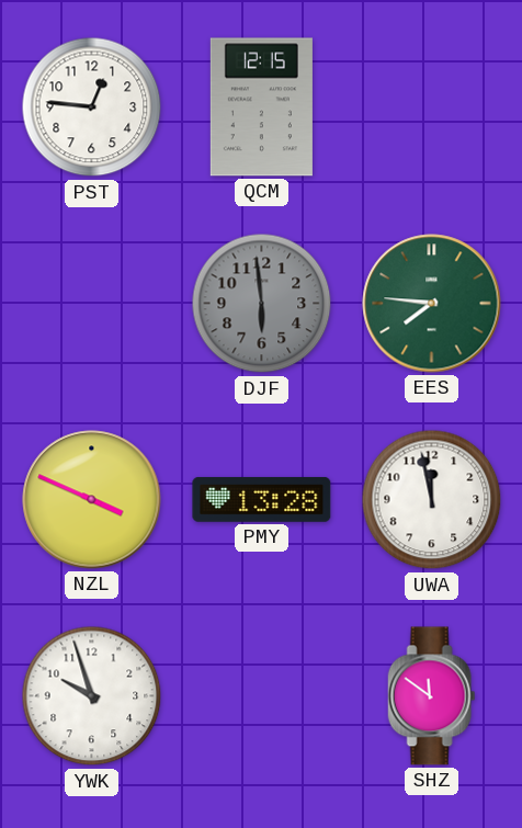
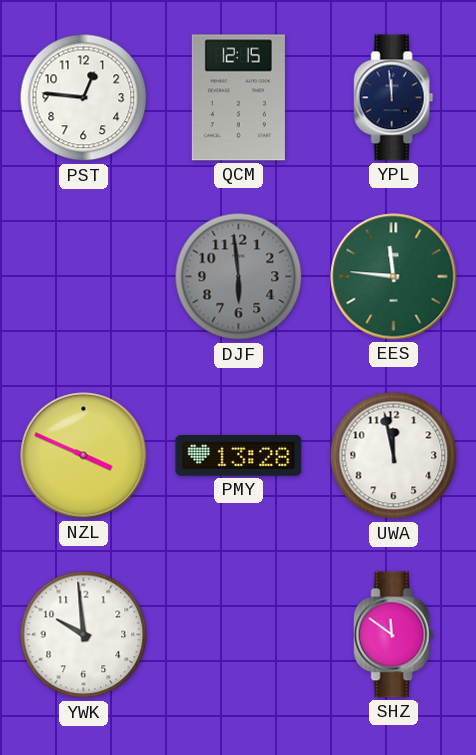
YPL: none -> 11:59 (394, 98)
EES: 7:46 -> 11:46 (394, 277)
YWK: 9:57 -> 9:59 (84, 635)
